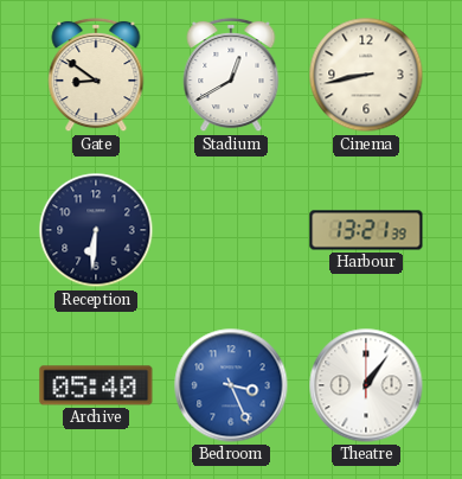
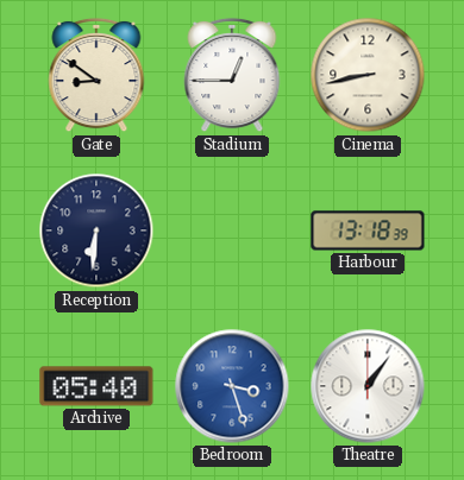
Stadium: 12:40 -> 12:45 (232, 75)
Harbour: 13:21 -> 13:18 (368, 230)
Bedroom: 3:26 -> 3:27 (232, 386)
